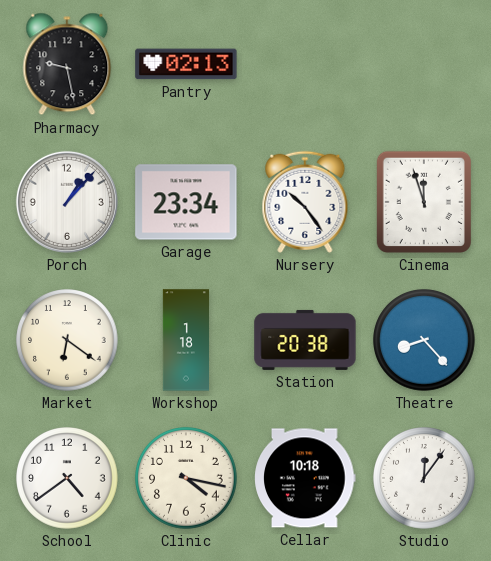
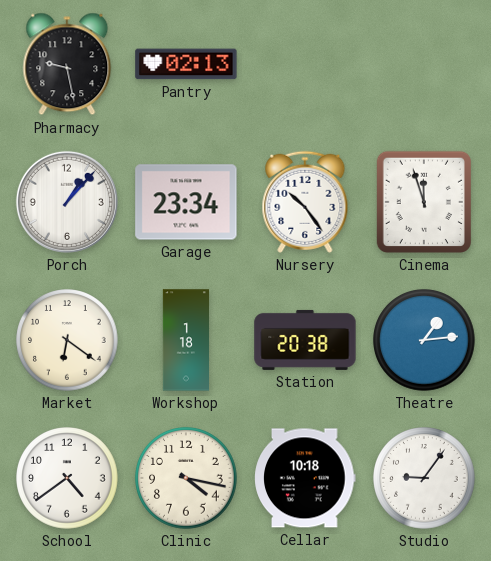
Theatre: 8:23 -> 1:14 (424, 340)
Studio: 12:06 -> 9:06 (424, 478)
